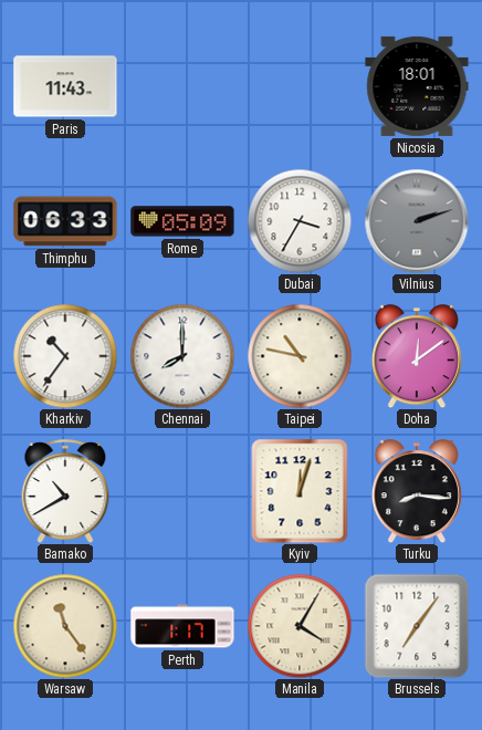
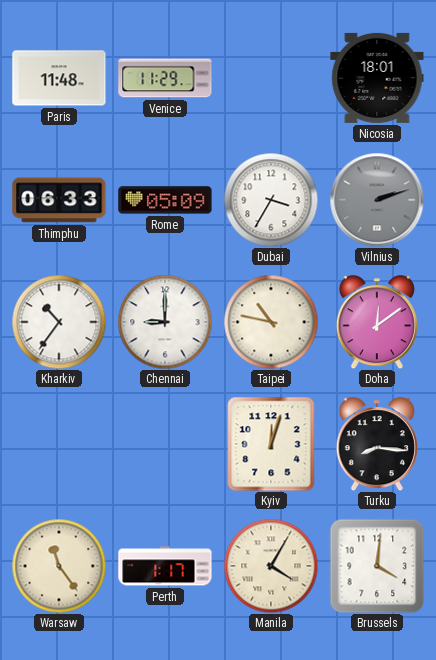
Paris: 11:43 -> 11:48 (59, 78)
Venice: none -> 11:29 (165, 78)
Chennai: 8:00 -> 9:00 (165, 322)
Bamako: 10:40 -> none (65, 491)
Brussels: 7:06 -> 4:01 (377, 566)
